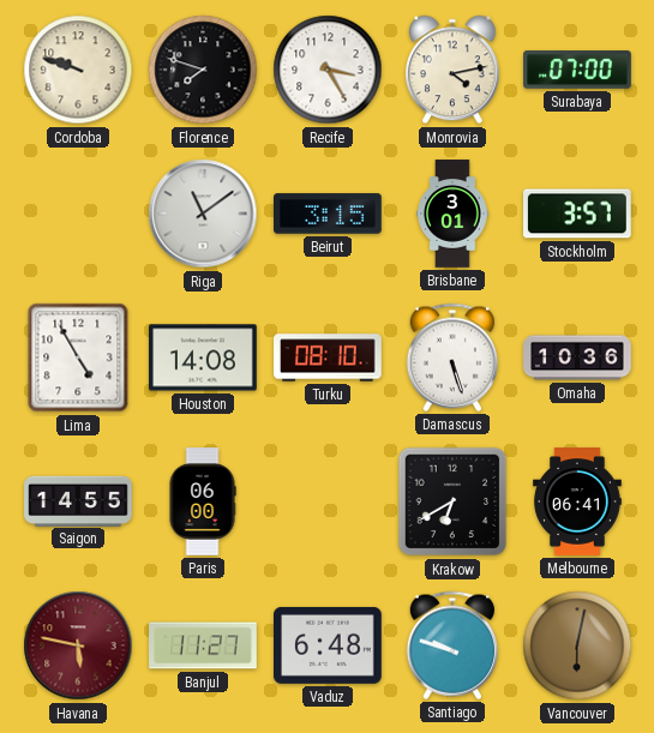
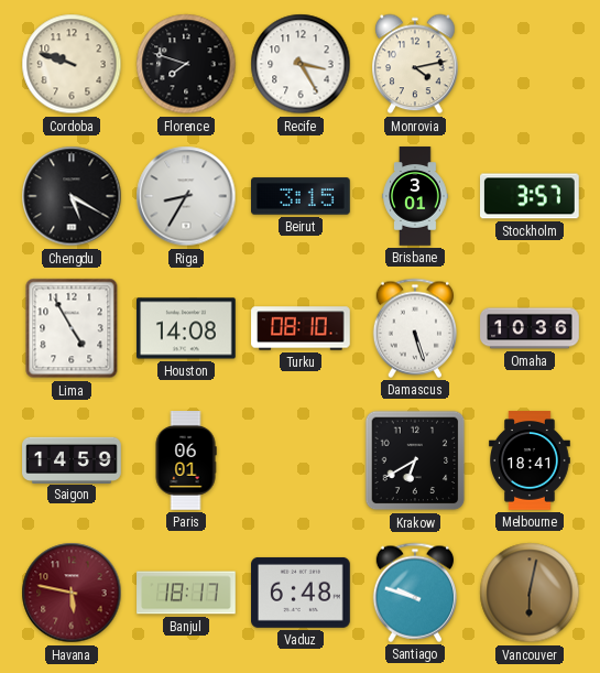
Surabaya: 07:00 -> none (577, 70)
Chengdu: none -> 5:20 (72, 196)
Riga: 11:09 -> 8:35 (186, 196)
Saigon: 14:55 -> 14:59 (72, 459)
Paris: 06:00 -> 06:01 (186, 460)
Melbourne: 06:41 -> 18:41 (530, 460)
Banjul: 11:27 -> 18:17 (186, 593)
